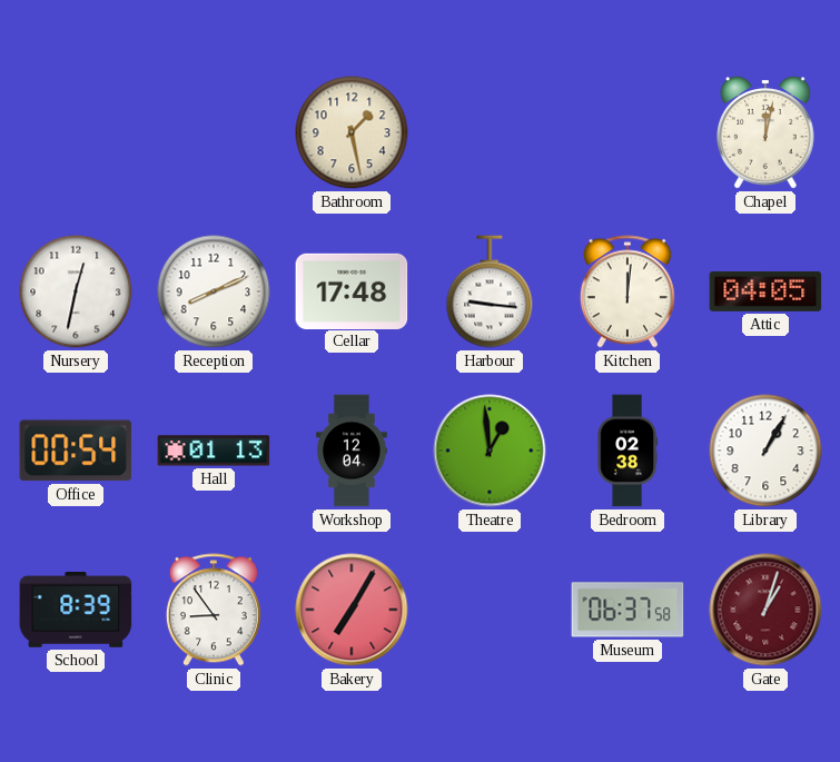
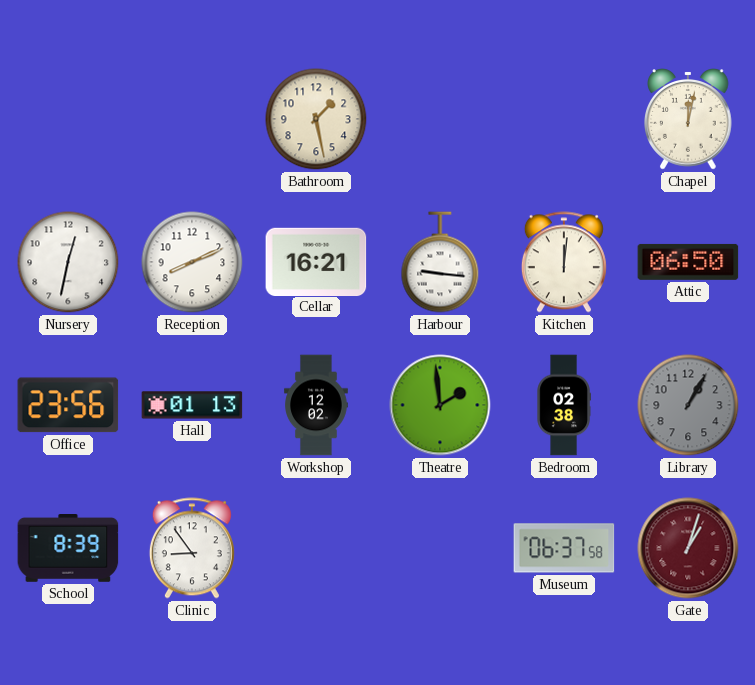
Cellar: 17:48 -> 16:21 (316, 261)
Attic: 04:05 -> 06:50 (688, 262)
Office: 00:54 -> 23:56 (68, 405)
Workshop: 12:04 -> 12:02 (316, 405)
Theatre: 12:59 -> 1:59 (440, 405)
Library dial: white -> grey (688, 405)
Bakery: 7:05 -> none (352, 610)
